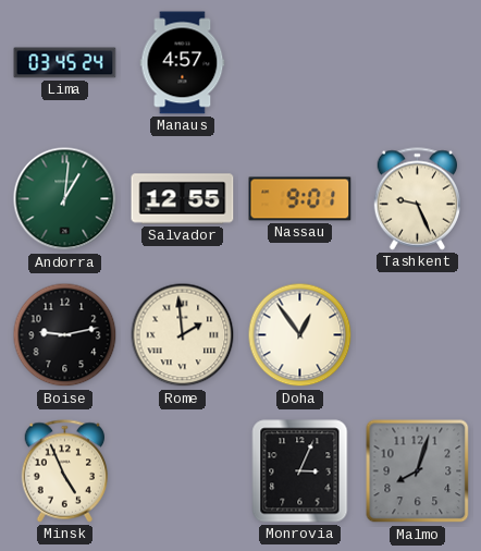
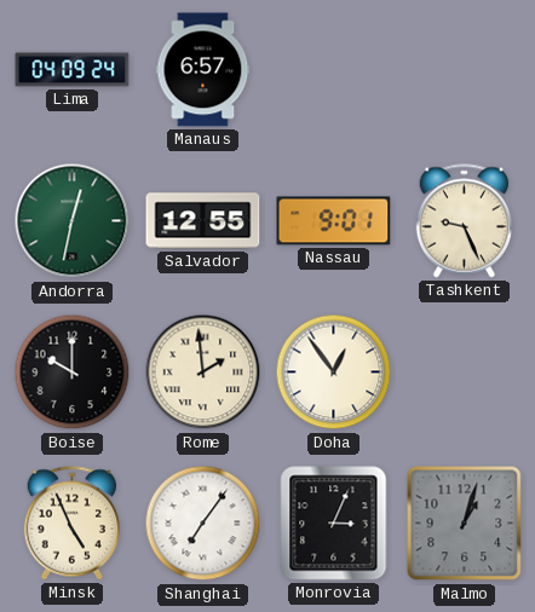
Lima: 03:45 -> 04:09 (73, 70)
Manaus: 4:57 -> 6:57 (203, 70)
Andorra: 1:01 -> 12:32 (73, 221)
Boise: 9:13 -> 10:00 (73, 373)
Shanghai: none -> 7:06 (203, 524)
Malmo: 8:03 -> 1:03 (465, 524)
